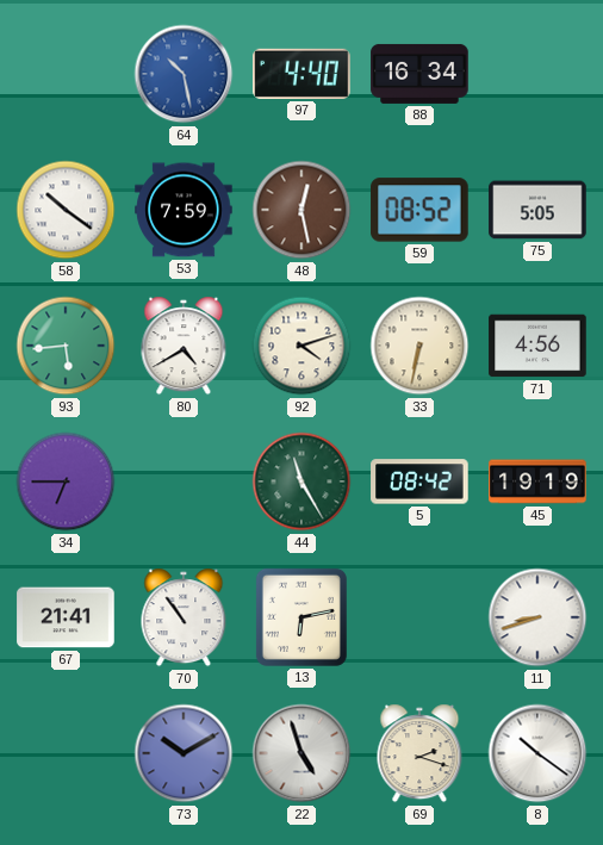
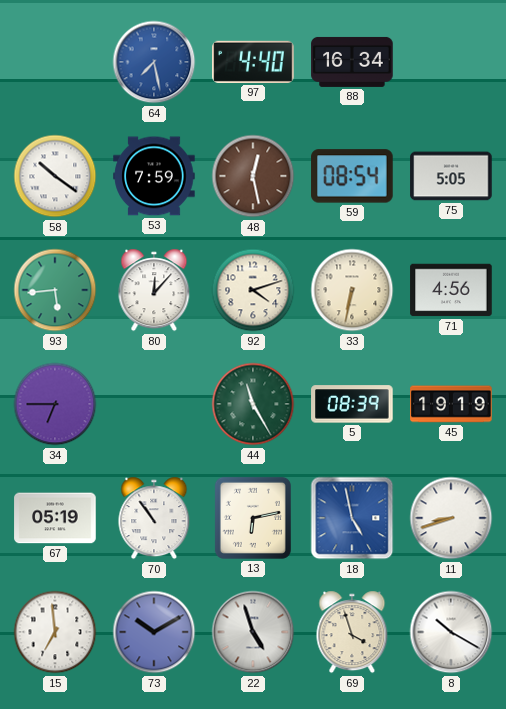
64: 10:28 -> 7:28 (154, 62)
59: 08:52 -> 08:54 (352, 176)
80: 4:40 -> 12:07 (154, 290)
5: 08:42 -> 08:39 (352, 404)
67: 21:41 -> 05:19 (55, 518)
18: none -> 4:58 (352, 518)
15: none -> 6:59 (55, 632)
69: 2:18 -> 3:57 (352, 632)
8: 10:21 -> 10:20 (451, 632)
